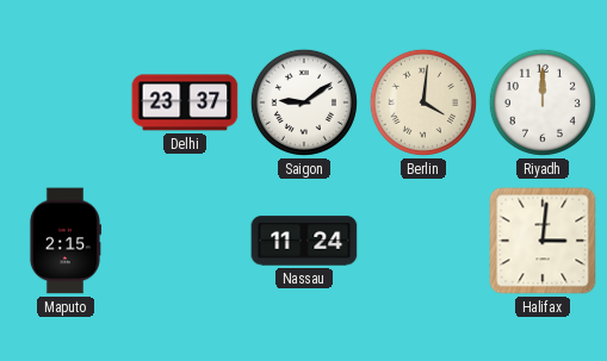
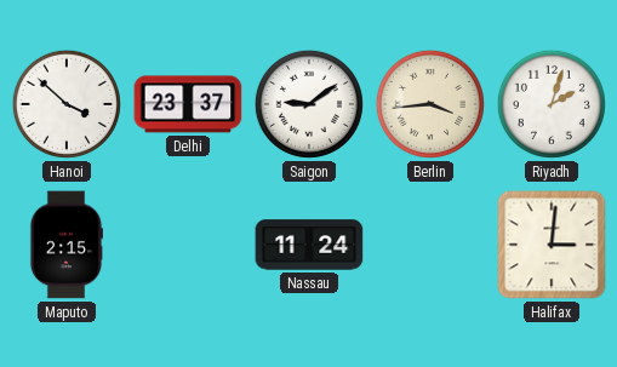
Hanoi: none -> 3:52 (67, 104)
Berlin: 4:01 -> 3:44 (430, 104)
Riyadh: 12:00 -> 2:03 (552, 104)
